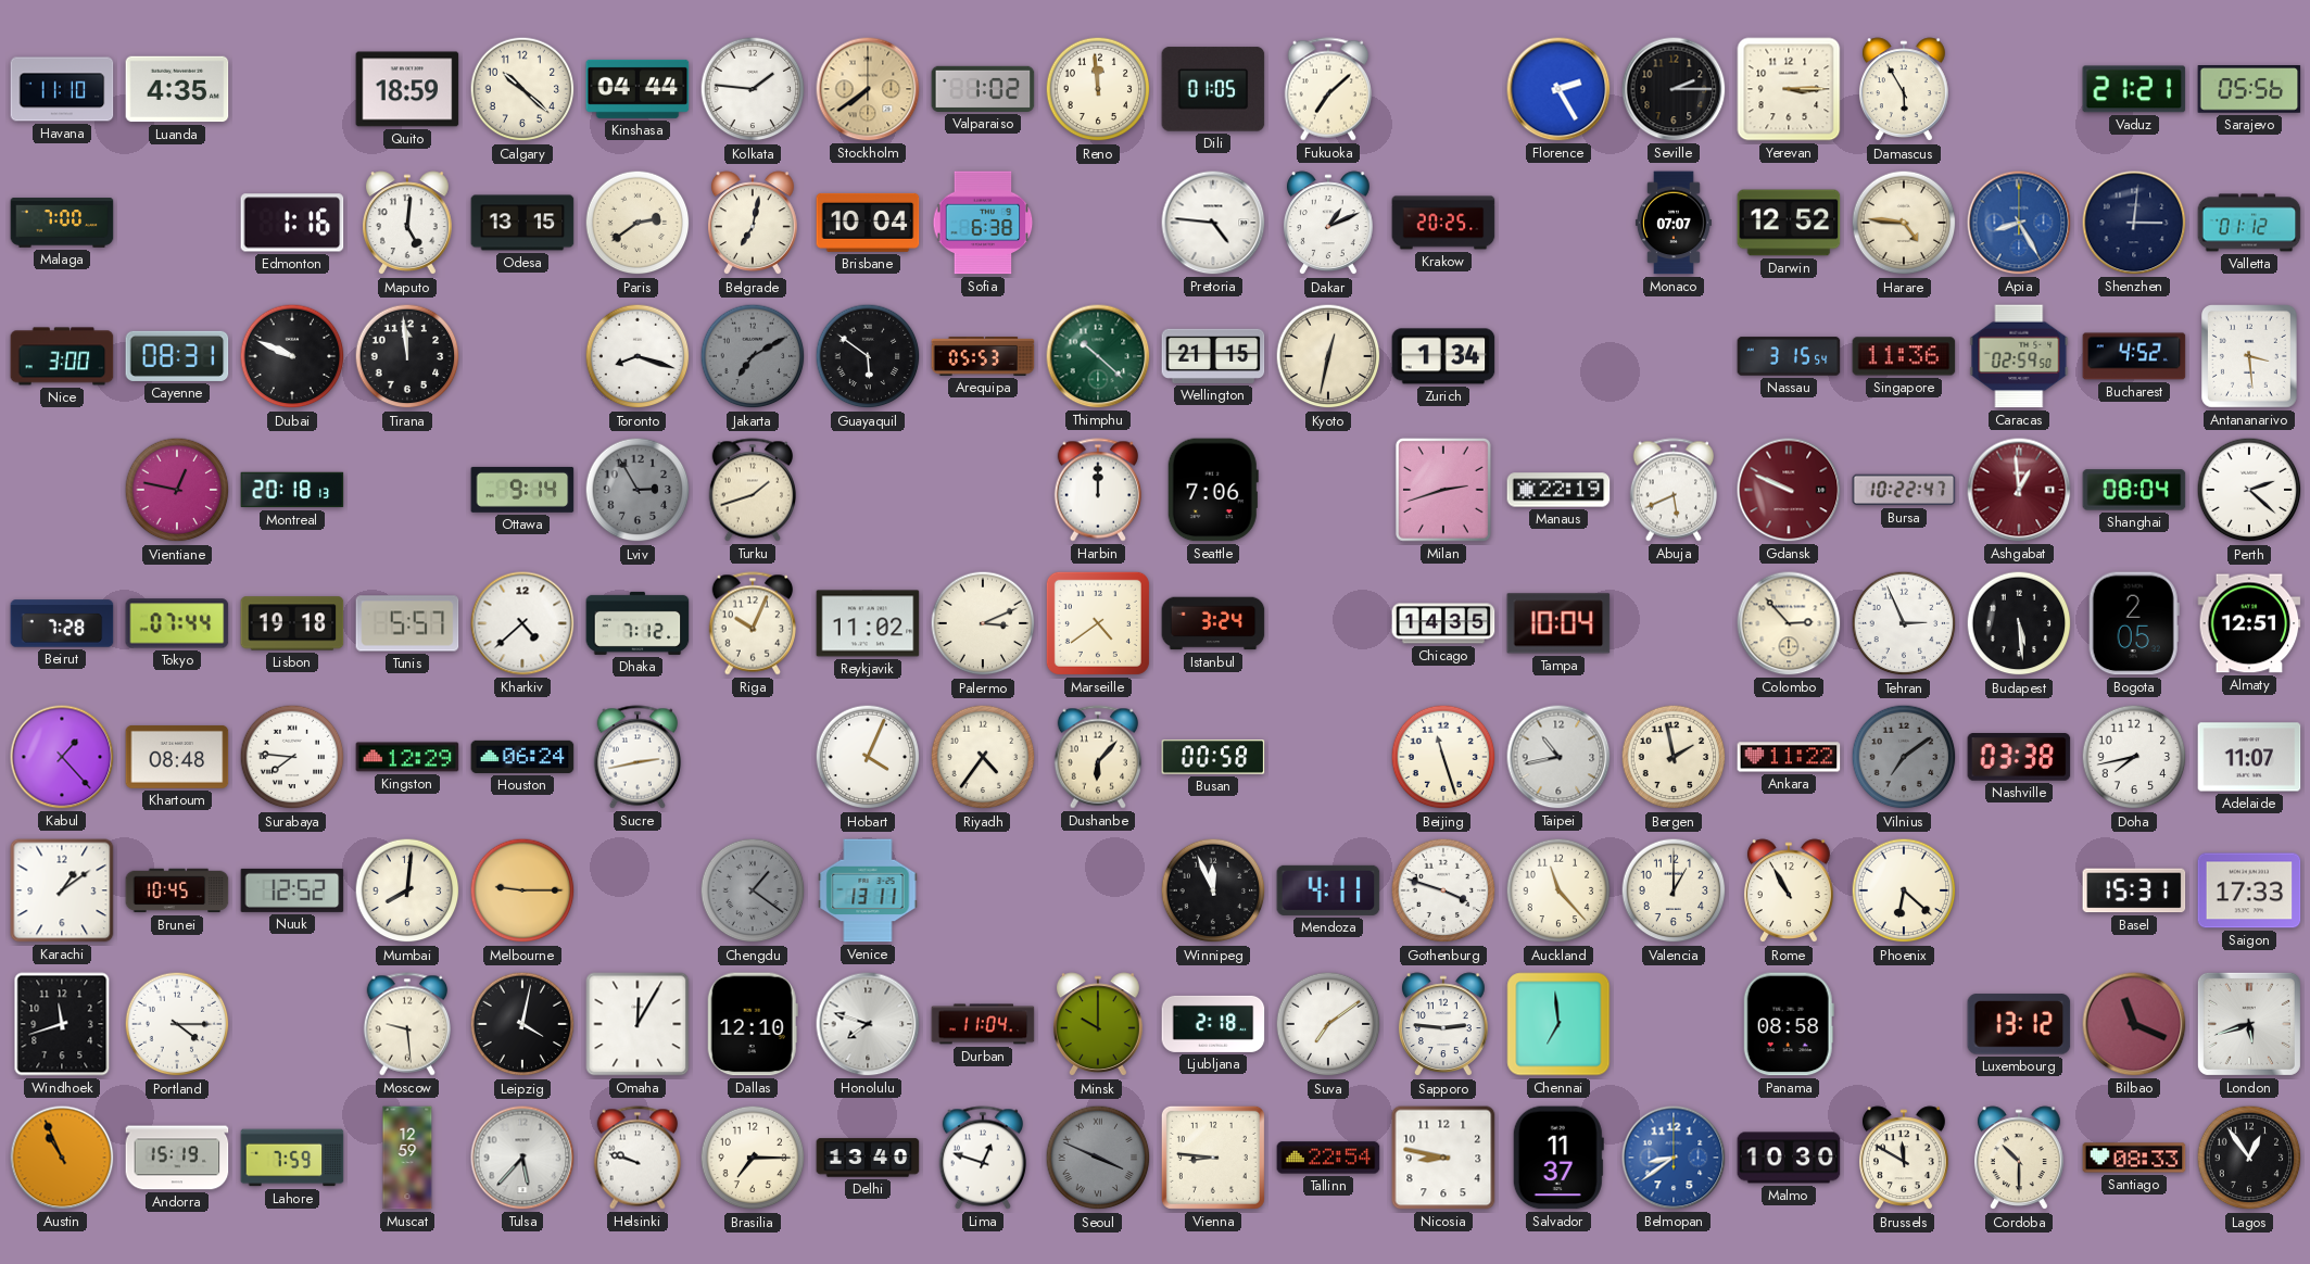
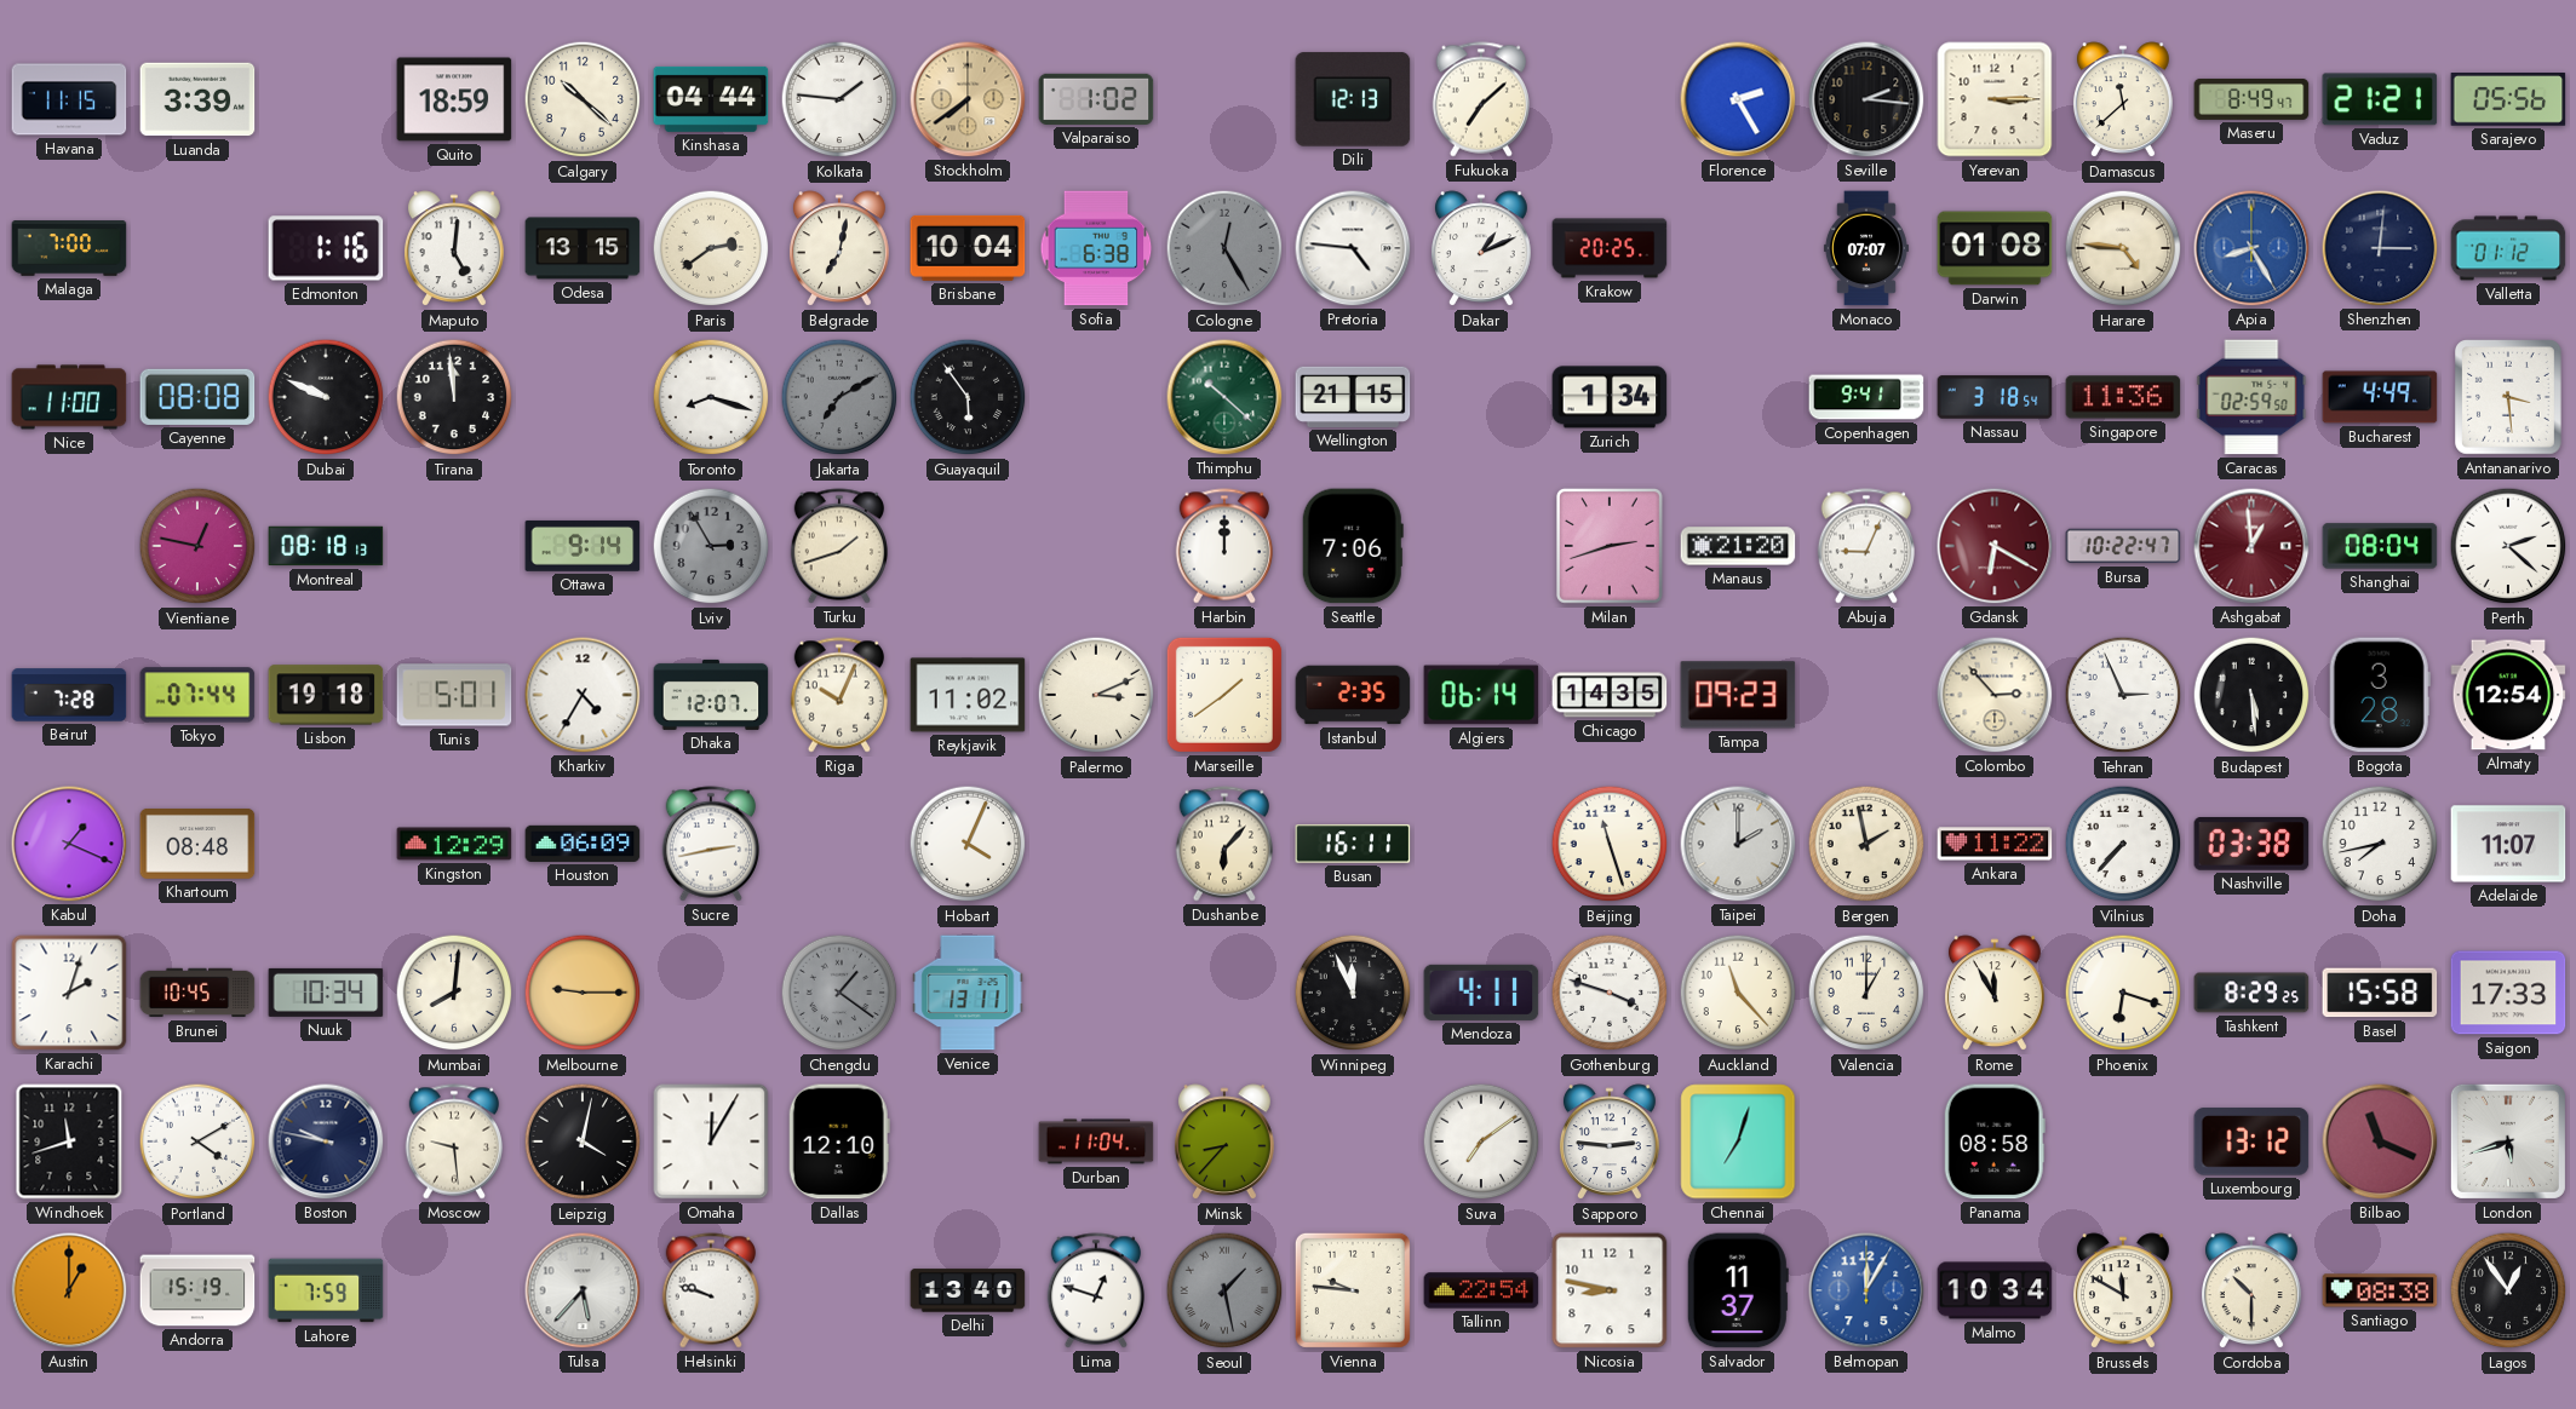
Havana: 11:10 -> 11:15 (69, 99)
Luanda: 4:35 -> 3:39 (197, 99)
Reno: 11:59 -> none (1098, 89)
Dili: 01:05 -> 12:13 (1353, 99)
Seville: 2:15 -> 2:16 (1866, 99)
Damascus: 5:55 -> 11:38 (2123, 100)
Maseru: none -> 8:49 (2251, 99)
Cologne: none -> 12:25 (1224, 248)
Darwin: 12:52 -> 01:08 (1995, 248)
Nice: 3:00 -> 11:00 (69, 397)
Cayenne: 08:31 -> 08:08 (197, 397)
Guayaquil: 5:51 -> 5:54 (968, 397)
Arequipa: 05:53 -> none (983, 356)
Kyoto: 12:32 -> none (1328, 356)
Copenhagen: none -> 9:41 (1866, 397)
Nassau: 3:15 -> 3:18 (1995, 397)
Bucharest: 4:52 -> 4:49 (2380, 397)
Montreal: 20:18 -> 08:18 (326, 546)
Manaus: 22:19 -> 21:20 (1738, 546)
Abuja: 5:41 -> 9:04 (1865, 546)
Gdansk: 9:49 -> 6:20 (1995, 546)
Tunis: 5:57 -> 5:01 (454, 695)
Kharkiv: 4:38 -> 4:35 (583, 695)
Dhaka: 7:12 -> 12:07 (711, 695)
Marseille: 4:39 -> 1:39 (1224, 695)
Istanbul: 3:24 -> 2:35 (1353, 695)
Algiers: none -> 06:14 (1481, 695)
Tampa: 10:04 -> 09:23 (1738, 695)
Bogota: 2:05 -> 3:28 (2380, 695)
Almaty: 12:51 -> 12:54 (2508, 695)
Kabul: 1:23 -> 1:19 (69, 844)
Surabaya: 7:46 -> none (292, 757)
Houston: 06:24 -> 06:09 (583, 844)
Riyadh: 4:36 -> none (983, 757)
Busan: 00:58 -> 16:11 (1353, 844)
Taipei: 10:43 -> 2:00 (1738, 844)
Vilnius: 7:09 -> 7:37 (2123, 844)
Vilnius dial: grey -> white (2123, 844)
Karachi: 1:09 -> 2:03 (69, 993)
Nuuk: 12:52 -> 10:34 (326, 993)
Rome: 10:55 -> 11:55 (1995, 994)
Phoenix: 6:22 -> 6:18 (2123, 993)
Tashkent: none -> 8:29 (2251, 993)
Basel: 15:31 -> 15:58 (2380, 993)
Portland: 4:15 -> 4:10 (197, 1141)
Boston: none -> 9:47 (326, 1141)
Honolulu: 7:48 -> none (868, 1024)
Minsk: 10:00 -> 8:37 (1224, 1143)
Ljubljana: 2:18 -> none (1213, 1024)
Chennai: 6:59 -> 7:03 (1738, 1141)
Austin: 10:56 -> 1:00 (69, 1290)
Muscat: 12:59 -> none (407, 1158)
Brasilia: 7:15 -> none (753, 1158)
Seoul: 3:49 -> 1:28 (1224, 1290)
Vienna: 8:46 -> 9:46 (1353, 1290)
Belmopan: 8:39 -> 12:05 (1866, 1290)
Malmo: 10:30 -> 10:34 (1995, 1290)
Santiago: 08:33 -> 08:38 (2380, 1290)
